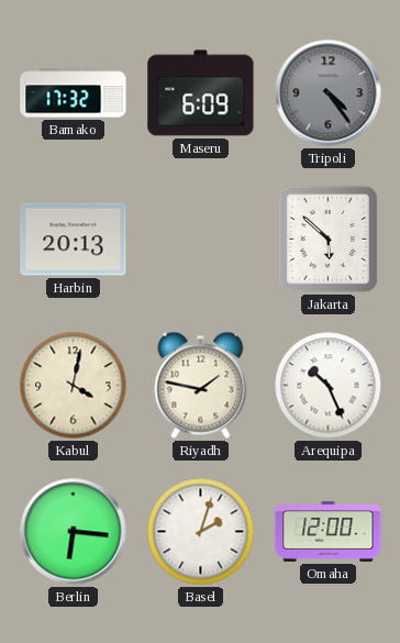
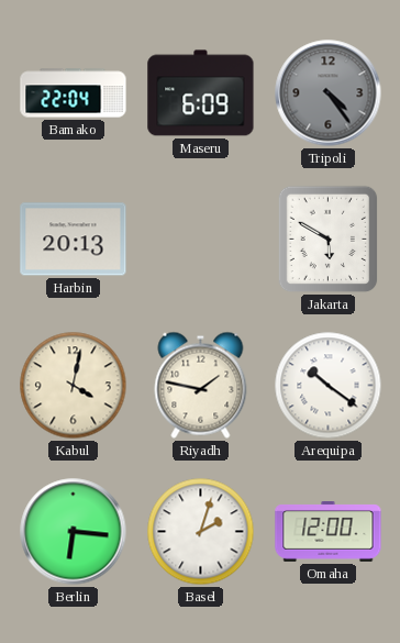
Bamako: 17:32 -> 22:04 (74, 93)
Jakarta: 5:52 -> 5:50 (329, 240)
Arequipa: 10:26 -> 10:21 (329, 386)
